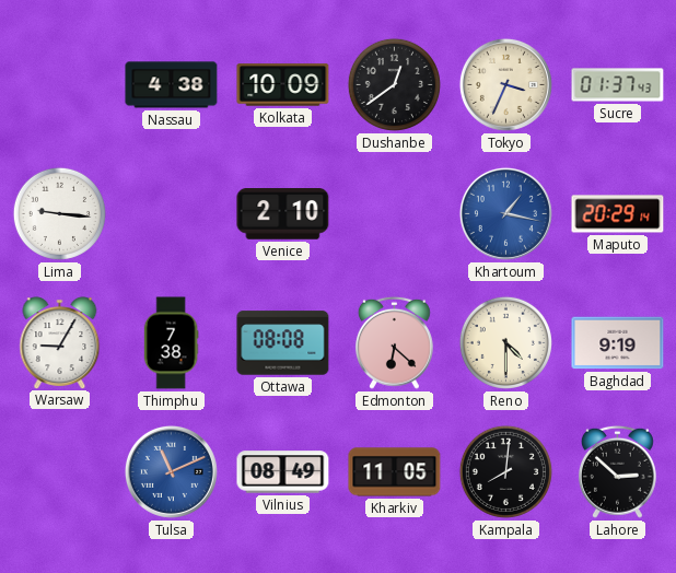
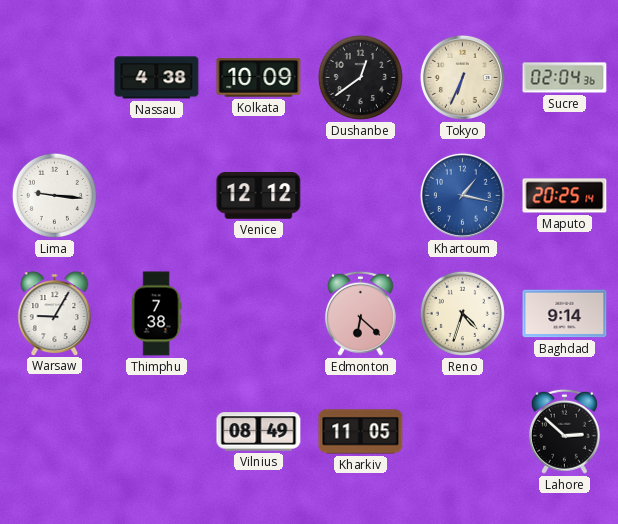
Tokyo: 3:34 -> 6:34 (462, 77)
Sucre: 01:37 -> 02:04 (565, 78)
Venice: 2:10 -> 12:12 (259, 196)
Maputo: 20:29 -> 20:25 (565, 196)
Ottawa: 08:08 -> none (283, 343)
Reno: 4:30 -> 4:33 (462, 313)
Baghdad: 9:19 -> 9:14 (565, 314)
Tulsa: 11:11 -> none (171, 471)
Kampala: 8:01 -> none (505, 471)
